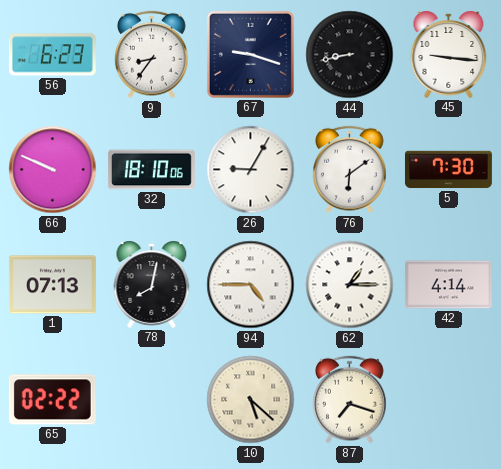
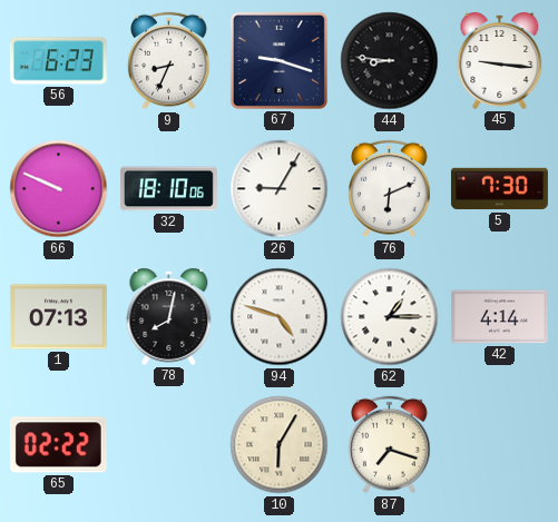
9: 8:36 -> 8:34 (169, 61)
44: 8:43 -> 8:46 (390, 61)
76: 6:09 -> 6:11 (390, 189)
94: 4:45 -> 4:48 (280, 317)
10: 5:22 -> 6:05 (280, 445)
